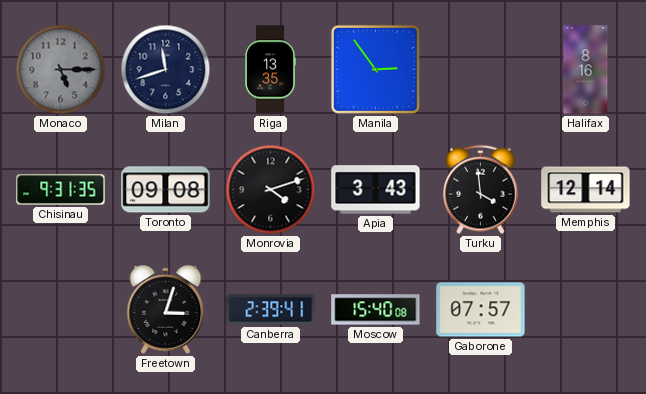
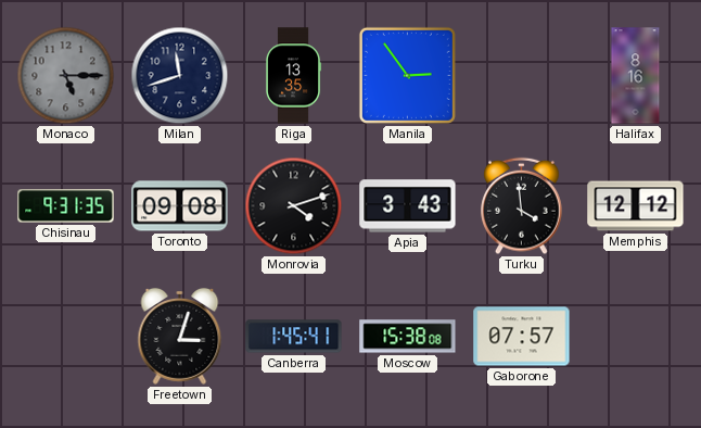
Memphis: 12:14 -> 12:12 (636, 206)
Canberra: 2:39 -> 1:45 (294, 337)
Moscow: 15:40 -> 15:38 (408, 337)
